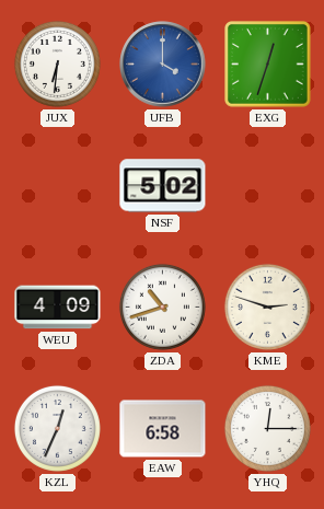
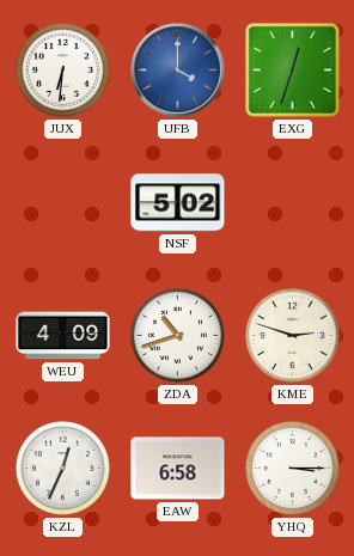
YHQ: 12:15 -> 3:15 (292, 468)
